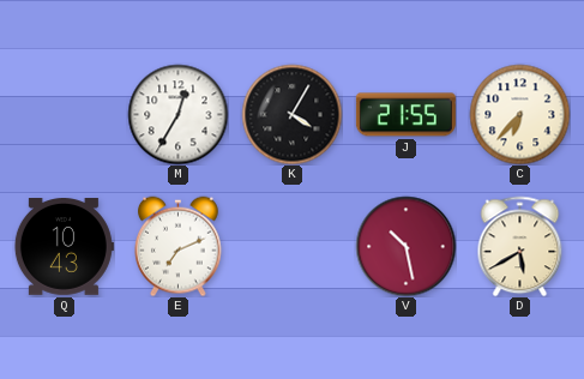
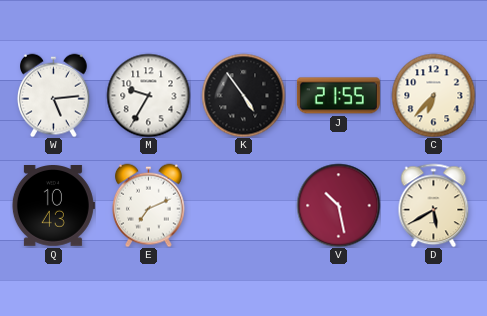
W: none -> 5:14 (54, 95)
M: 12:35 -> 9:35 (148, 95)
K: 4:05 -> 4:54 (243, 95)
